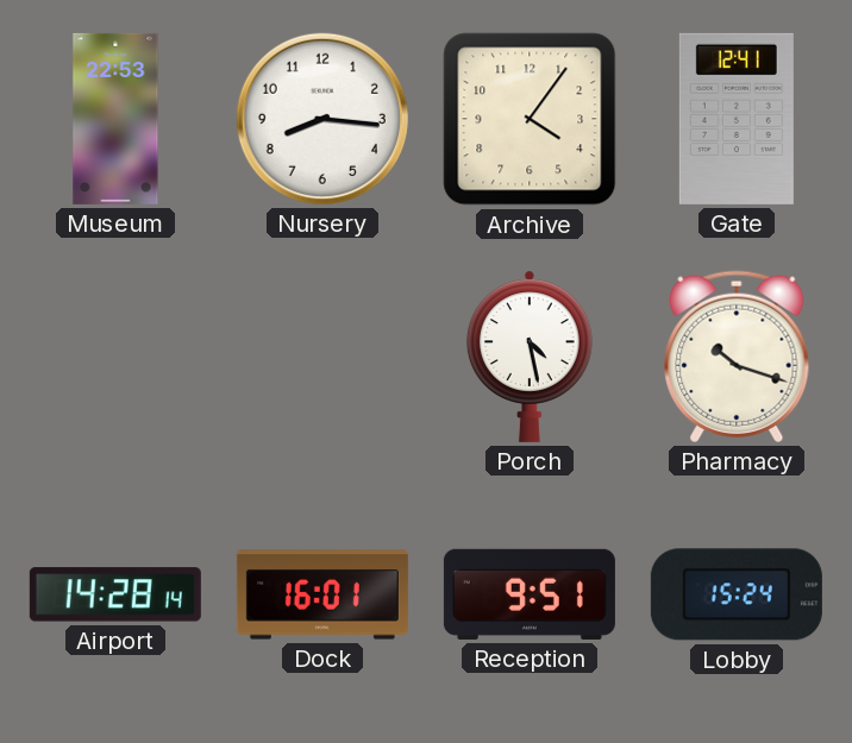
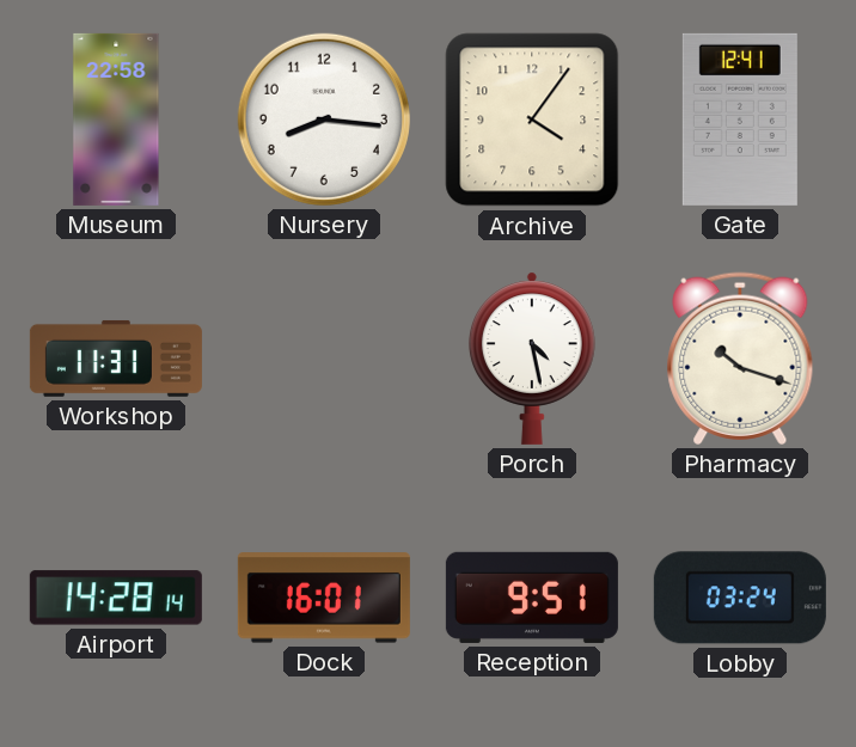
Museum: 22:53 -> 22:58 (116, 120)
Workshop: none -> 11:31 (116, 359)
Lobby: 15:24 -> 03:24 (740, 598)
